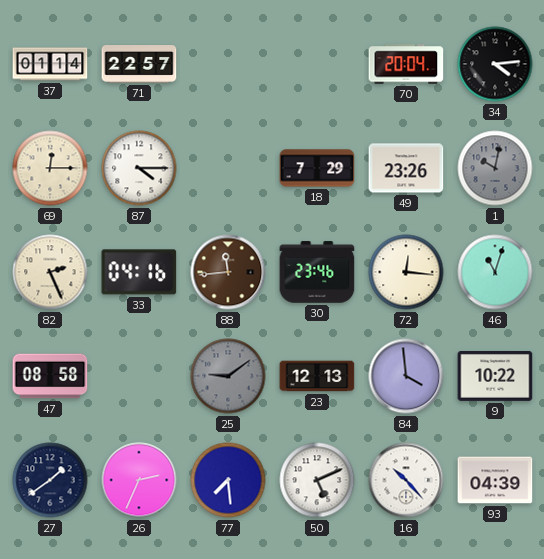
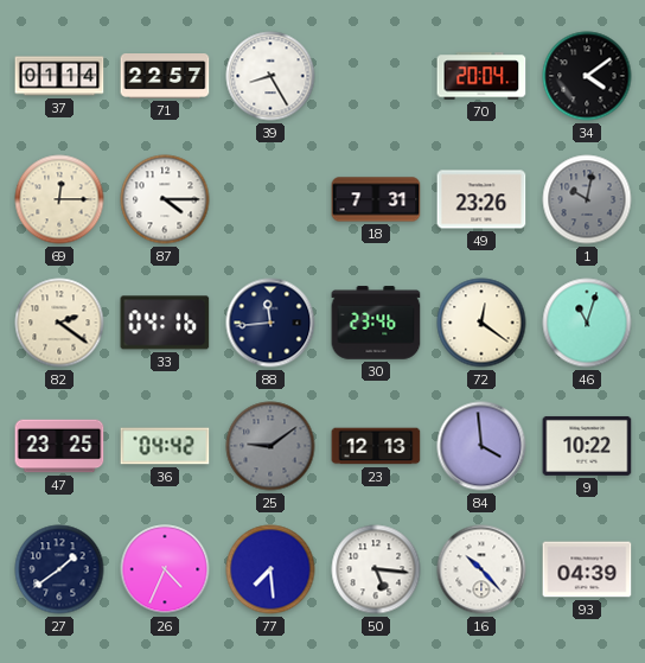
39: none -> 8:25 (270, 76)
34: 4:14 -> 4:09 (587, 76)
18: 7:29 -> 7:31 (376, 199)
82: 2:26 -> 2:21 (59, 323)
88 dial: brown -> navy (270, 323)
72: 12:16 -> 12:21 (481, 323)
47: 08:58 -> 23:25 (59, 446)
36: none -> 04:42 (165, 446)
26: 2:34 -> 4:34 (165, 569)
50: 5:11 -> 5:16 (376, 569)
